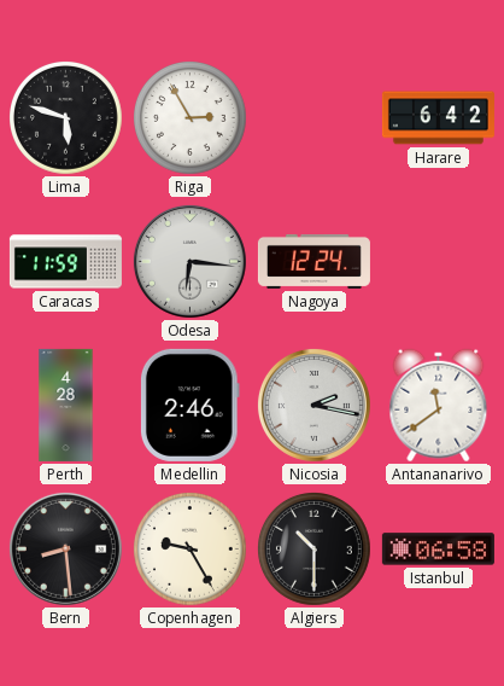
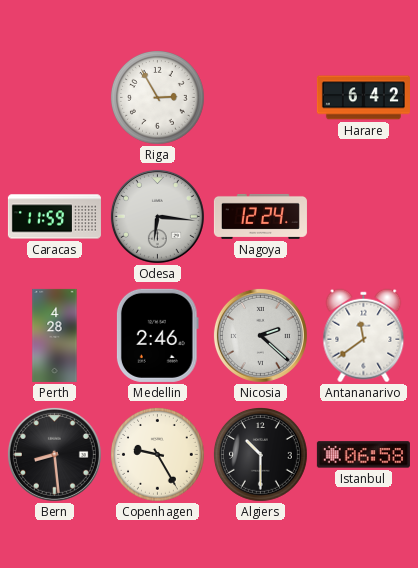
Lima: 5:48 -> none (66, 118)
Nicosia: 2:17 -> 2:22 (260, 335)
